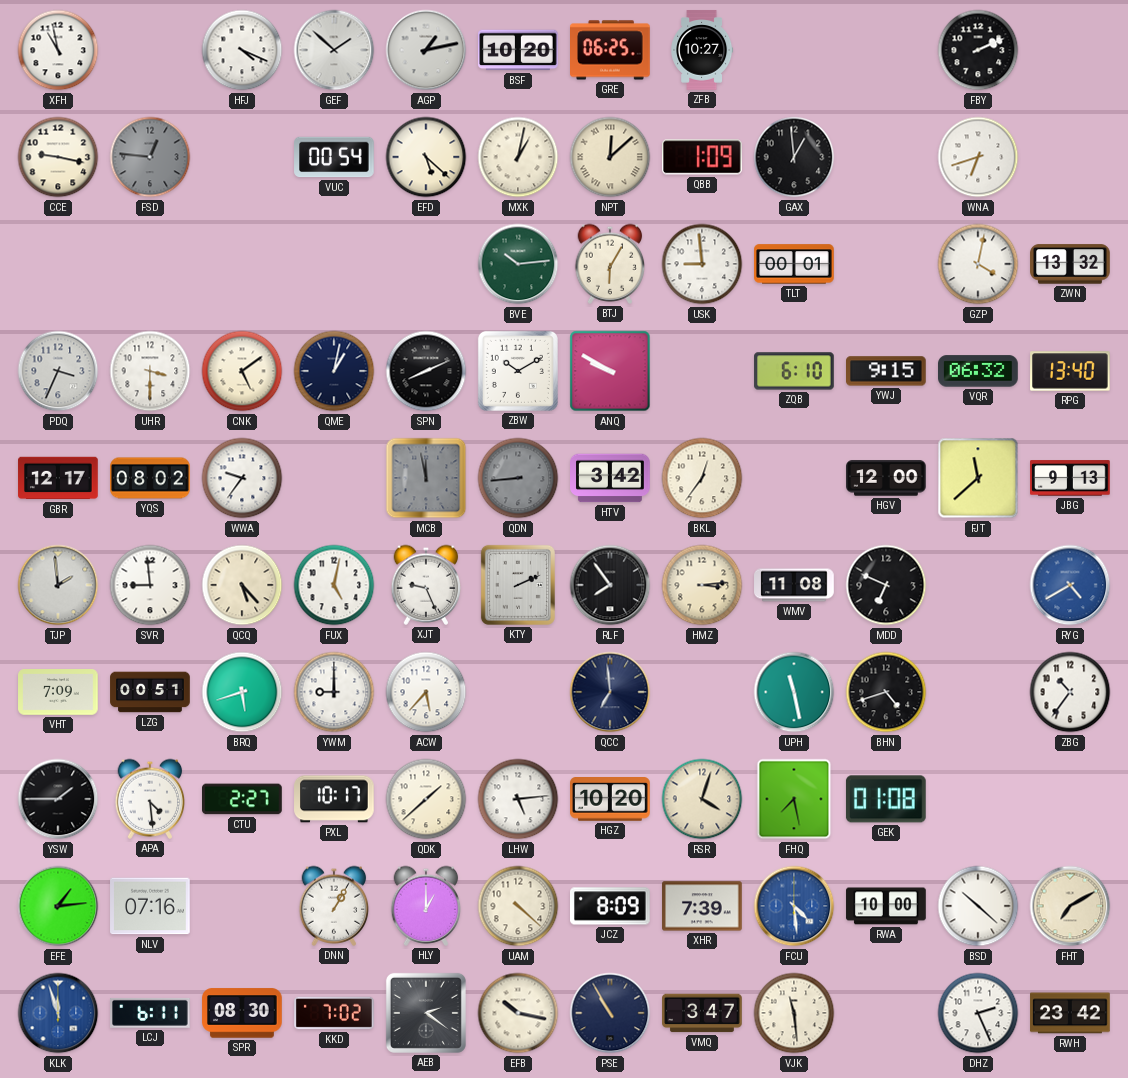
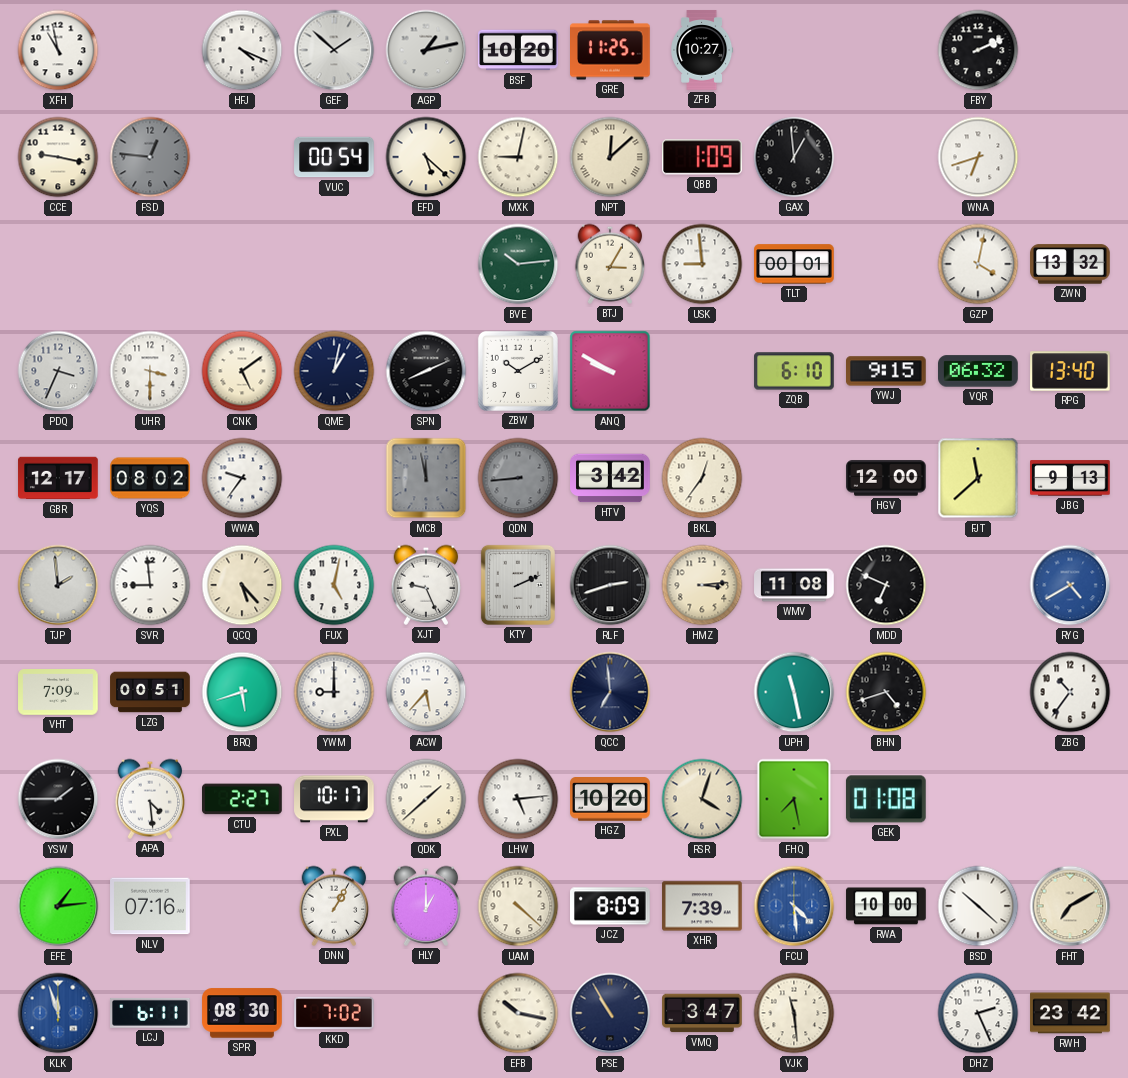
GRE: 06:25 -> 11:25 (611, 50)
MXK: 1:02 -> 9:02 (518, 157)
BTJ: 6:05 -> 3:05 (610, 264)
RLF: 7:54 -> 2:42 (610, 585)
AEB: 2:21 -> none (426, 1013)
